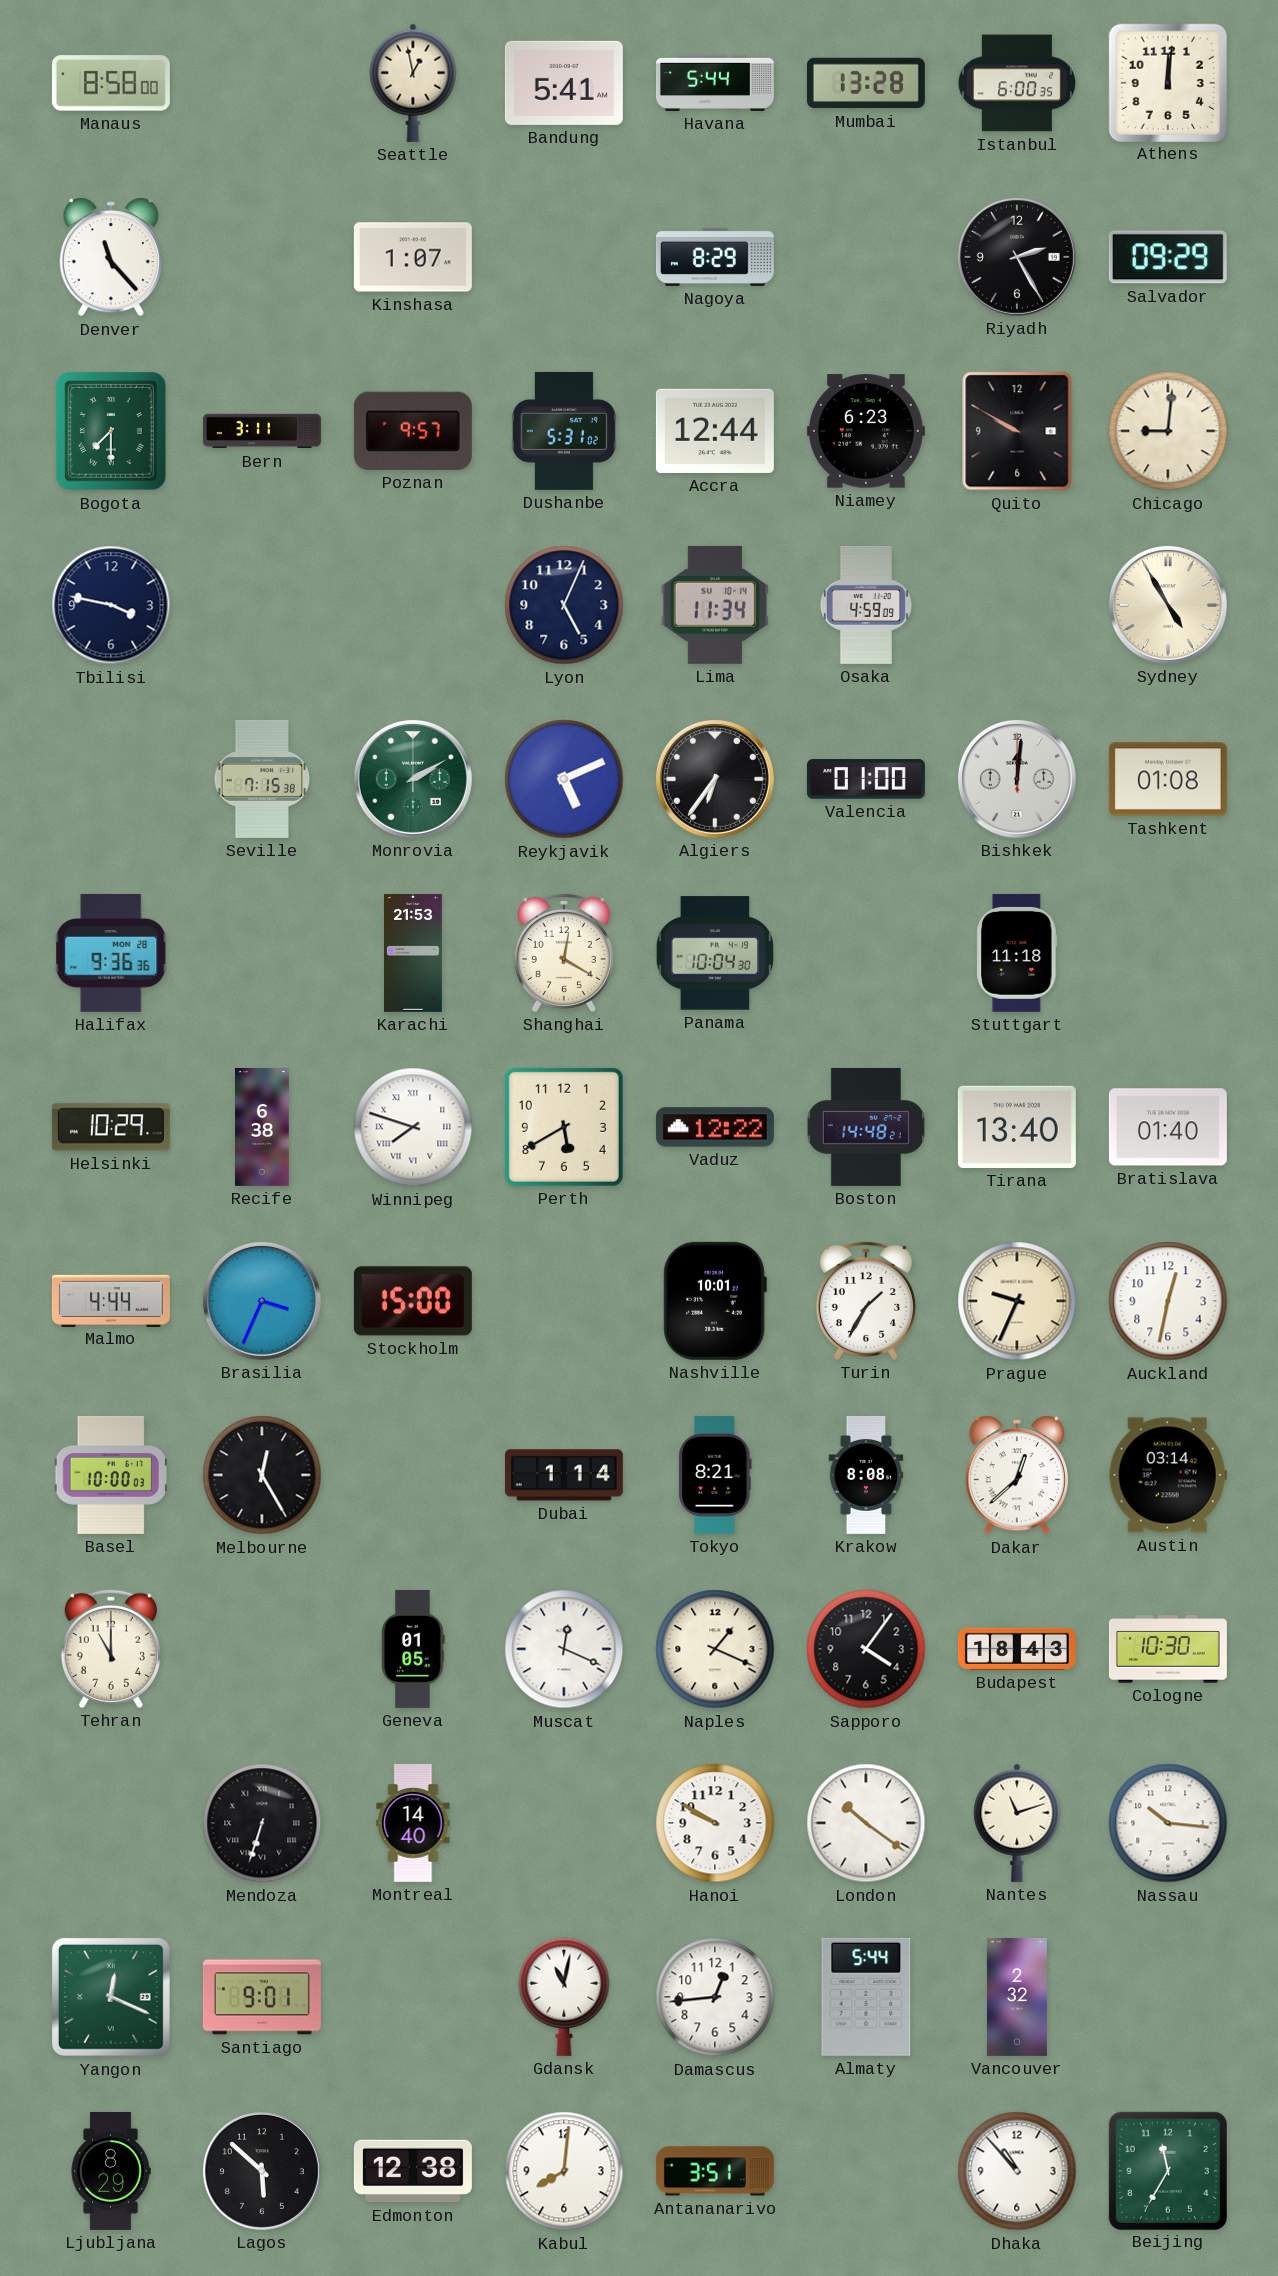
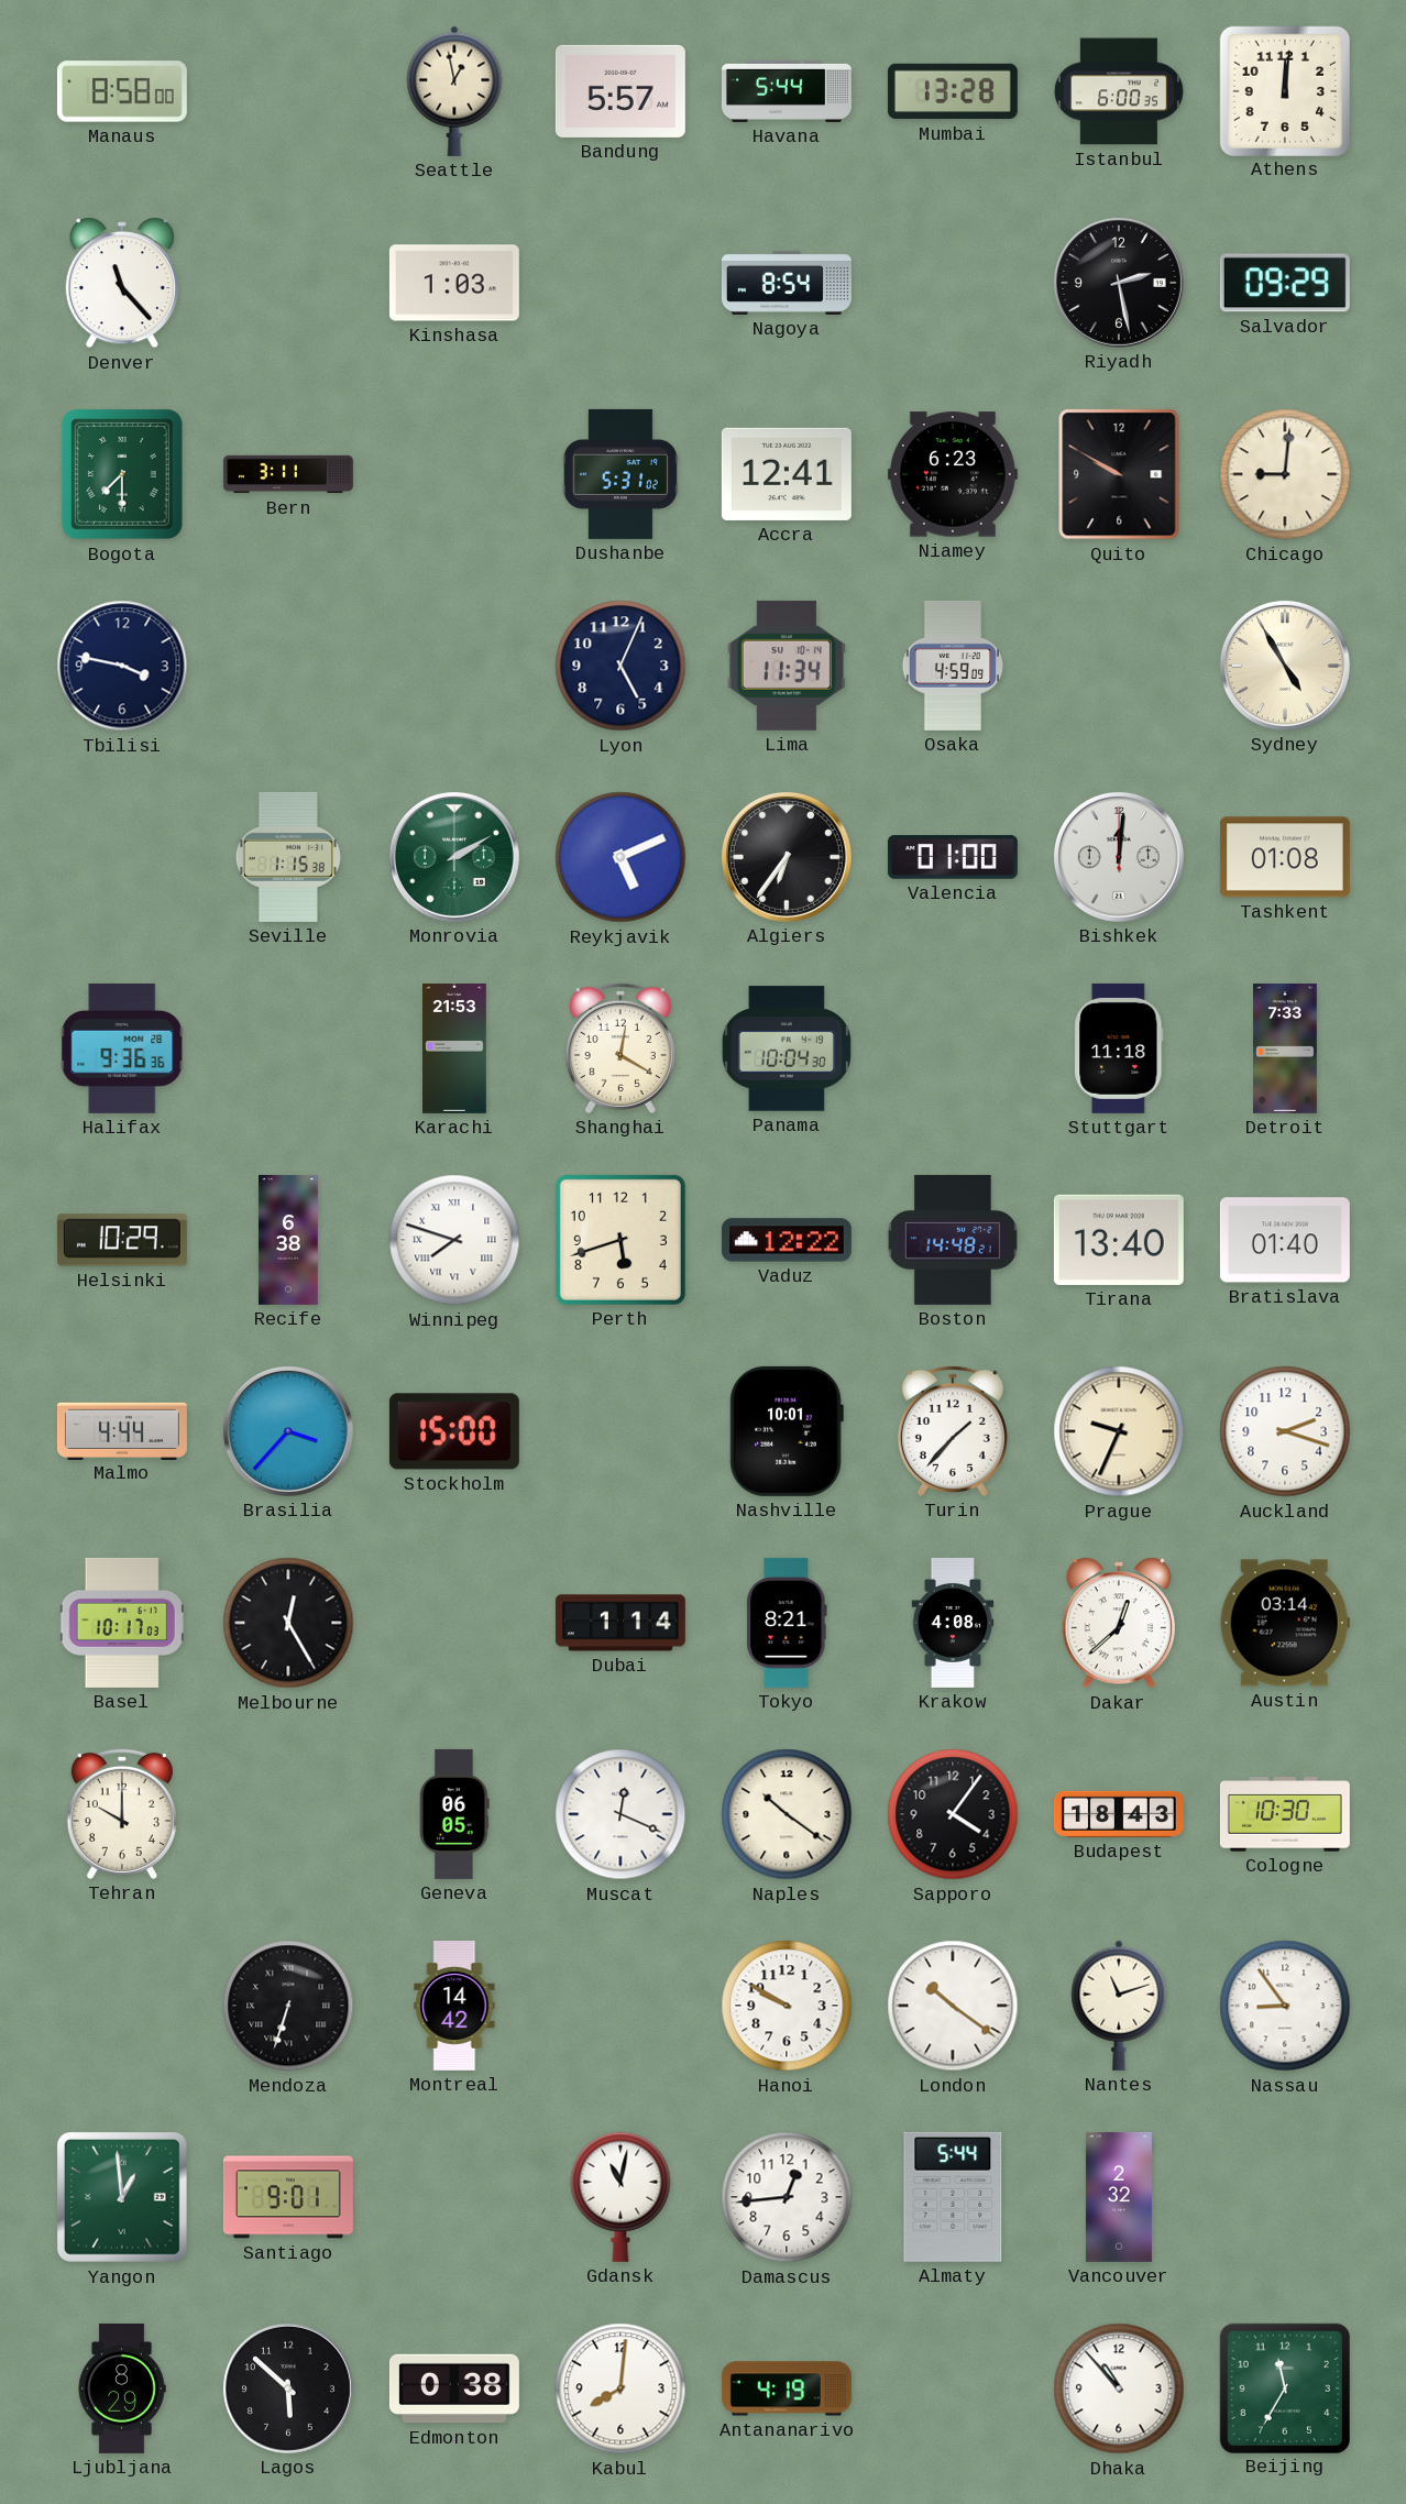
Bandung: 5:41 -> 5:57 (620, 91)
Kinshasa: 1:07 -> 1:03 (454, 283)
Nagoya: 8:29 -> 8:54 (787, 283)
Riyadh: 2:25 -> 2:28 (1119, 283)
Poznan: 9:57 -> none (413, 431)
Accra: 12:44 -> 12:41 (787, 474)
Seville: 7:15 -> 1:15 (287, 857)
Detroit: none -> 7:33 (1286, 1048)
Perth: 5:40 -> 5:42 (620, 1240)
Brasilia: 3:34 -> 3:37 (288, 1431)
Turin: 1:35 -> 1:37 (953, 1431)
Auckland: 12:32 -> 2:18 (1285, 1431)
Basel: 10:00 -> 10:17 (122, 1623)
Krakow: 8:08 -> 4:08 (953, 1623)
Tehran: 11:00 -> 10:00 (122, 1814)
Geneva: 01:05 -> 06:05 (454, 1814)
Naples: 1:19 -> 10:21 (787, 1814)
Montreal: 14:40 -> 14:42 (454, 2006)
Nassau: 10:16 -> 8:54 (1285, 2006)
Yangon: 12:19 -> 12:59 (122, 2197)
Edmonton: 12:38 -> 0:38 (454, 2388)
Antananarivo: 3:51 -> 4:19 (787, 2388)
